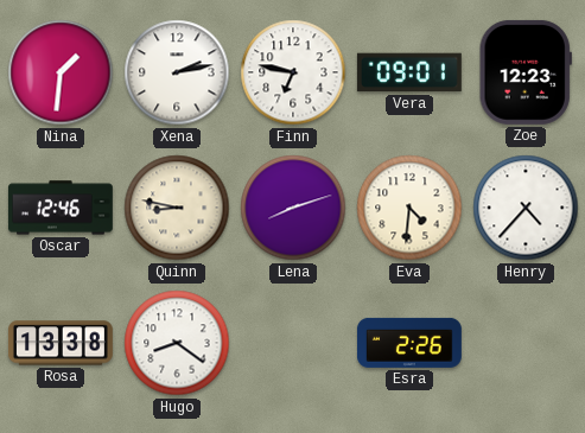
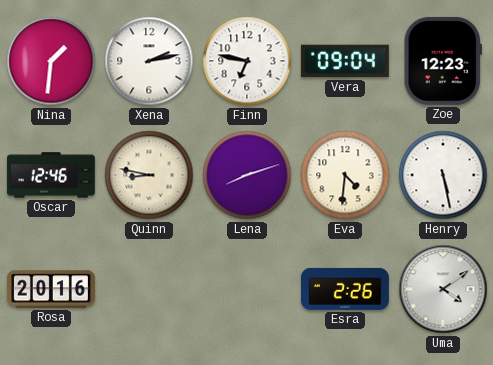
Vera: 09:01 -> 09:04 (345, 61)
Henry: 4:37 -> 5:28 (443, 175)
Rosa: 13:38 -> 20:16 (51, 289)
Hugo: 8:21 -> none (177, 343)
Uma: none -> 4:09 (443, 289)
